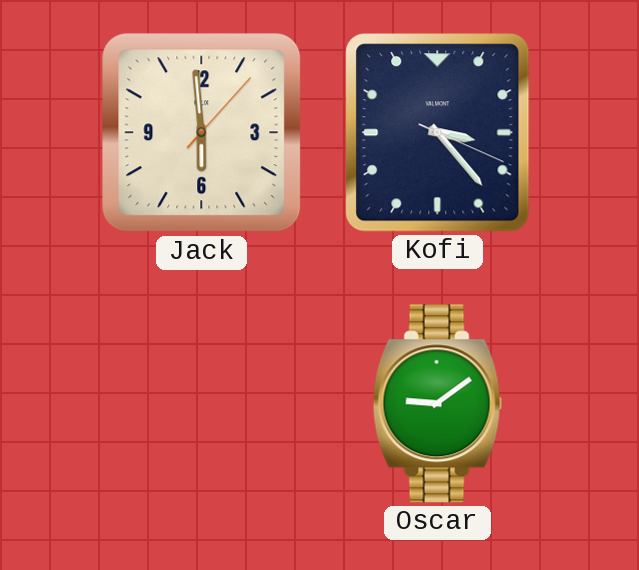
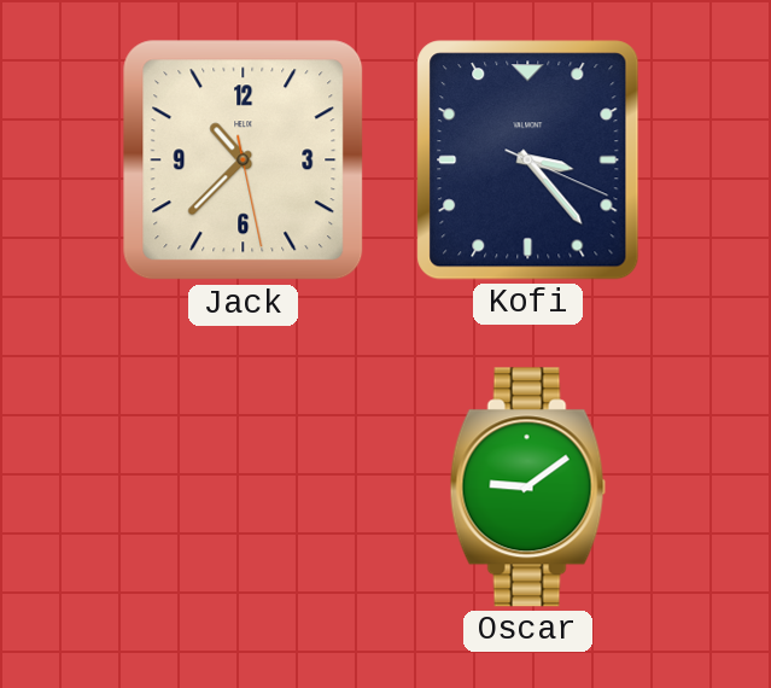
Jack: 5:59 -> 10:37 (244, 161)
